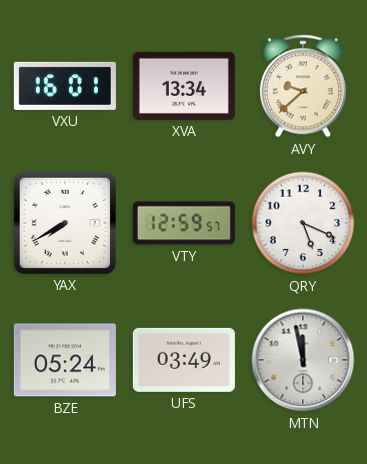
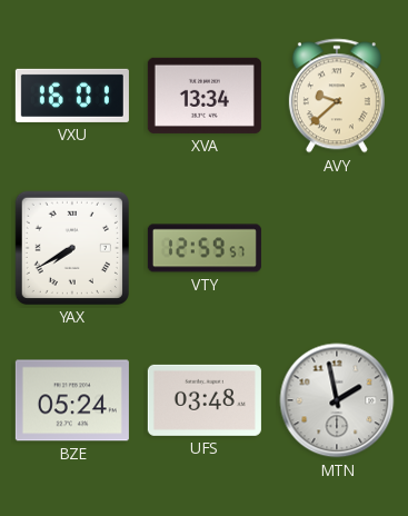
QRY: 5:19 -> none (303, 223)
UFS: 03:49 -> 03:48 (205, 400)
MTN: 11:58 -> 1:58 (337, 400)
